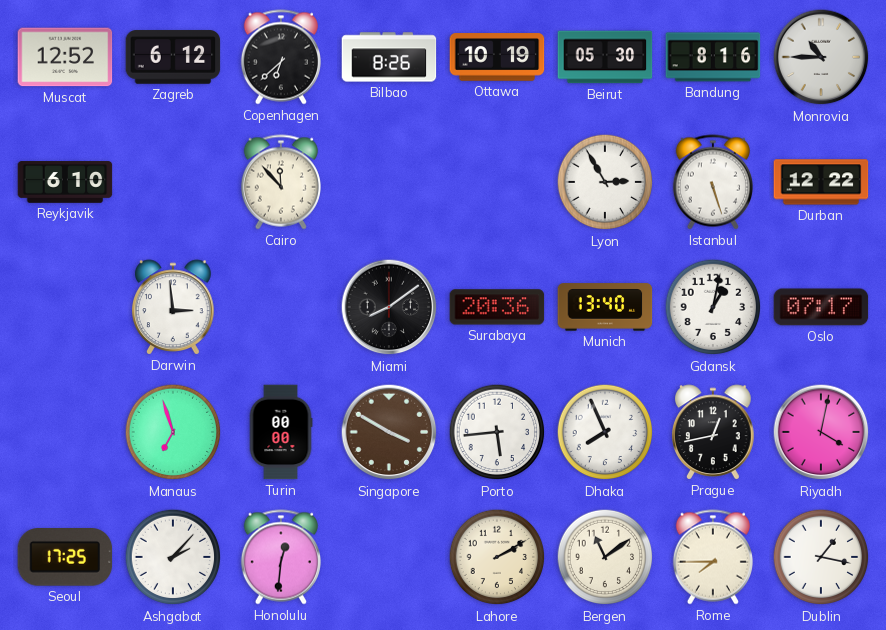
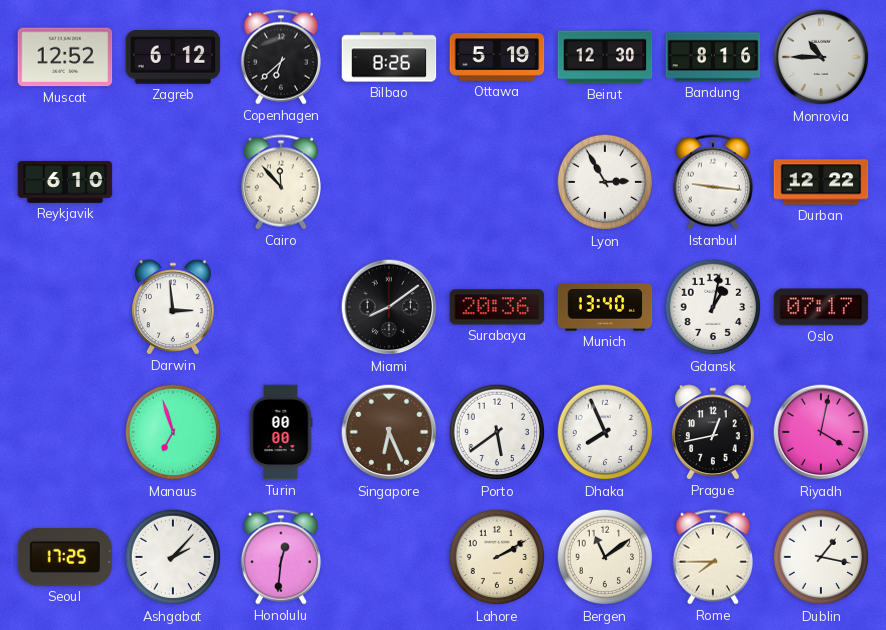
Ottawa: 10:19 -> 5:19 (497, 57)
Beirut: 05:30 -> 12:30 (605, 57)
Istanbul: 5:27 -> 9:16 (713, 182)
Singapore: 3:50 -> 6:26 (389, 432)
Porto: 5:44 -> 5:39 (497, 432)
